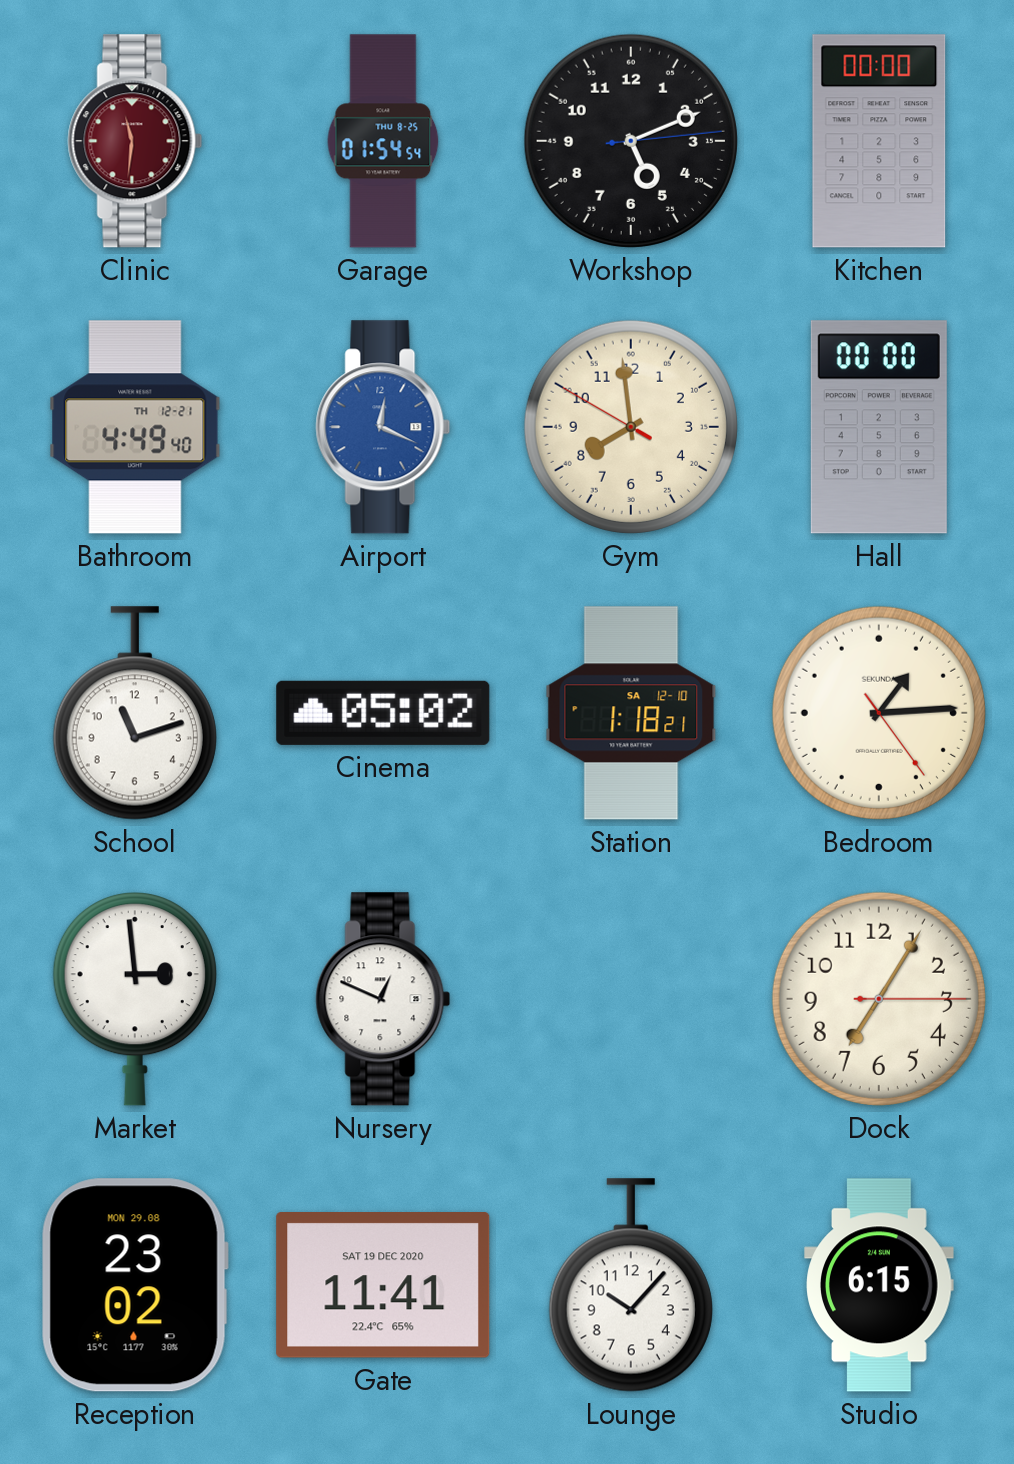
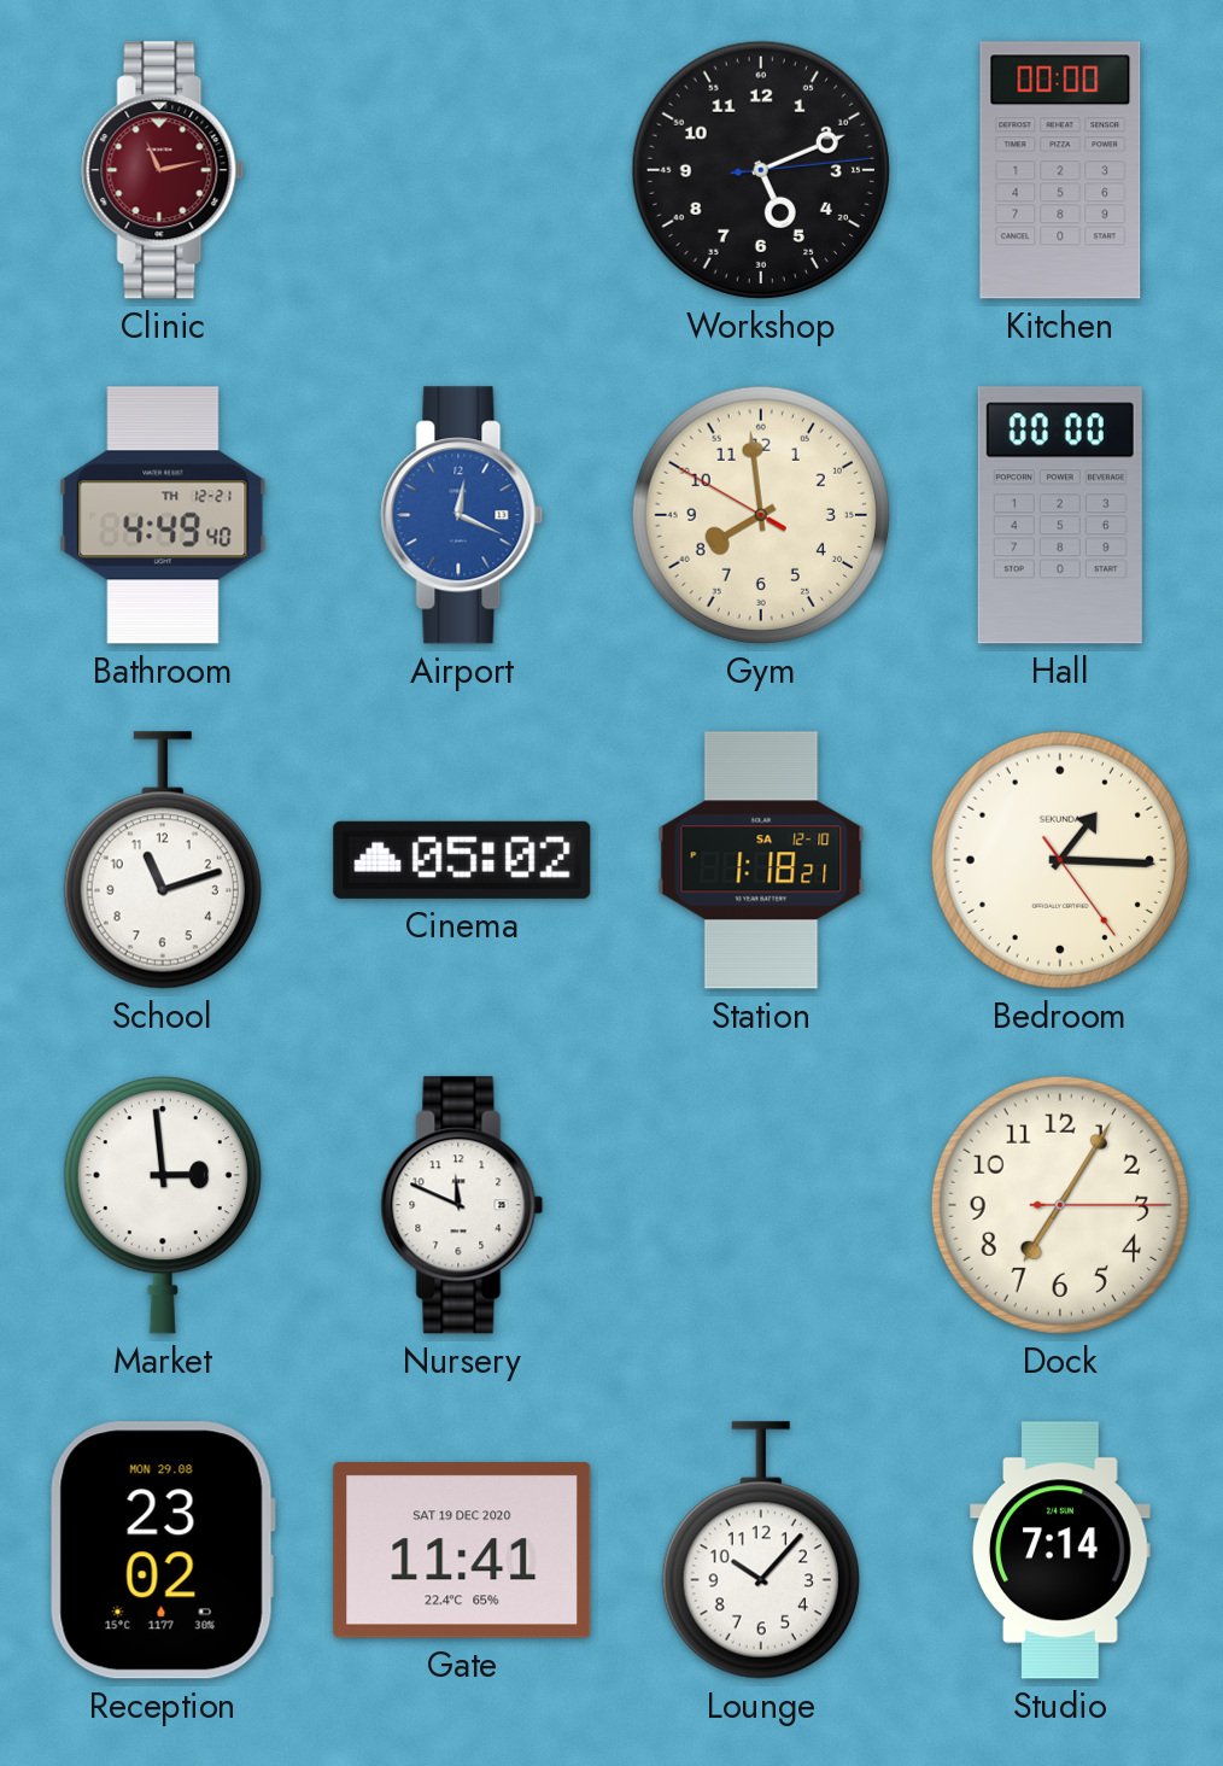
Clinic: 11:31 -> 11:13 (163, 170)
Garage: 01:54 -> none (383, 141)
Bedroom: 1:14 -> 1:15 (1060, 860)
Nursery: 12:49 -> 11:49 (462, 1205)
Studio: 6:15 -> 7:14 (1060, 1550)
